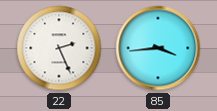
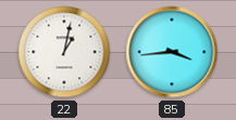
22: 2:26 -> 1:02 (64, 52)
